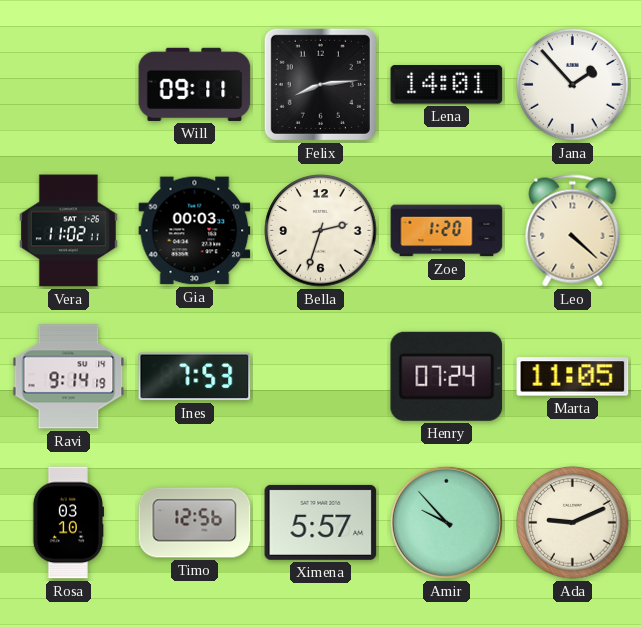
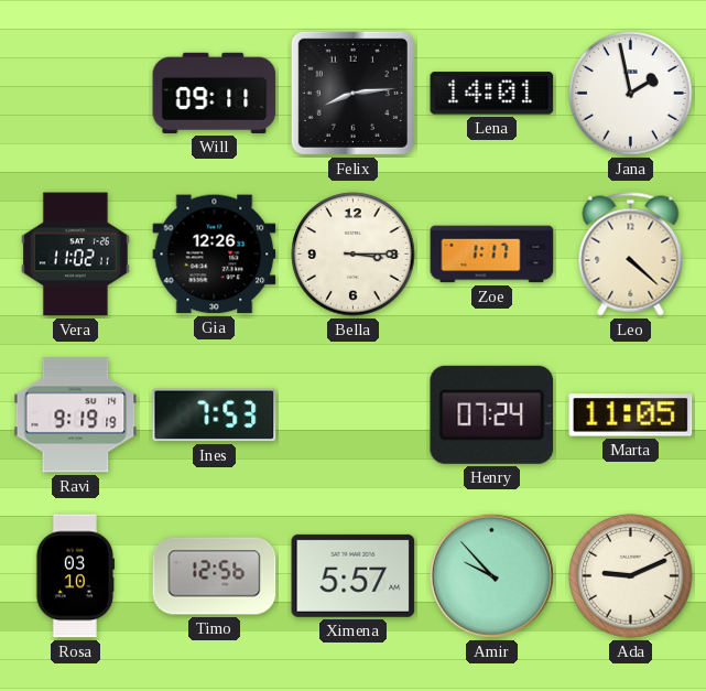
Jana: 1:53 -> 1:58 (631, 94)
Gia: 00:03 -> 12:26 (215, 255)
Bella: 2:33 -> 3:15 (354, 255)
Zoe: 1:20 -> 1:17 (492, 255)
Ravi: 9:14 -> 9:19 (76, 415)
